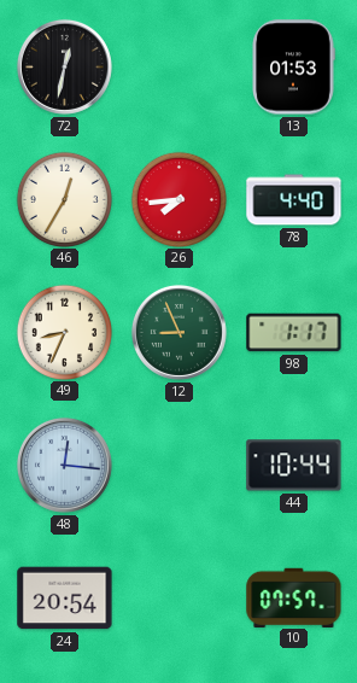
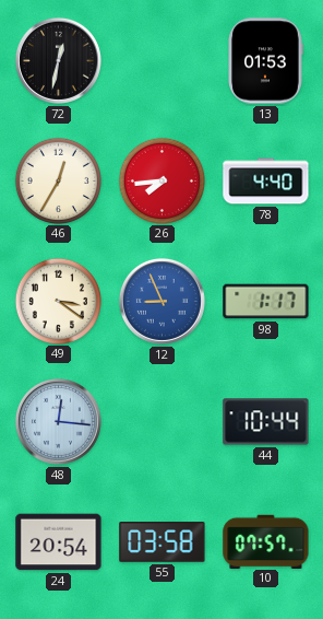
49: 8:34 -> 3:21 (58, 301)
12 dial: green -> blue (161, 301)
55: none -> 03:58 (163, 542)
